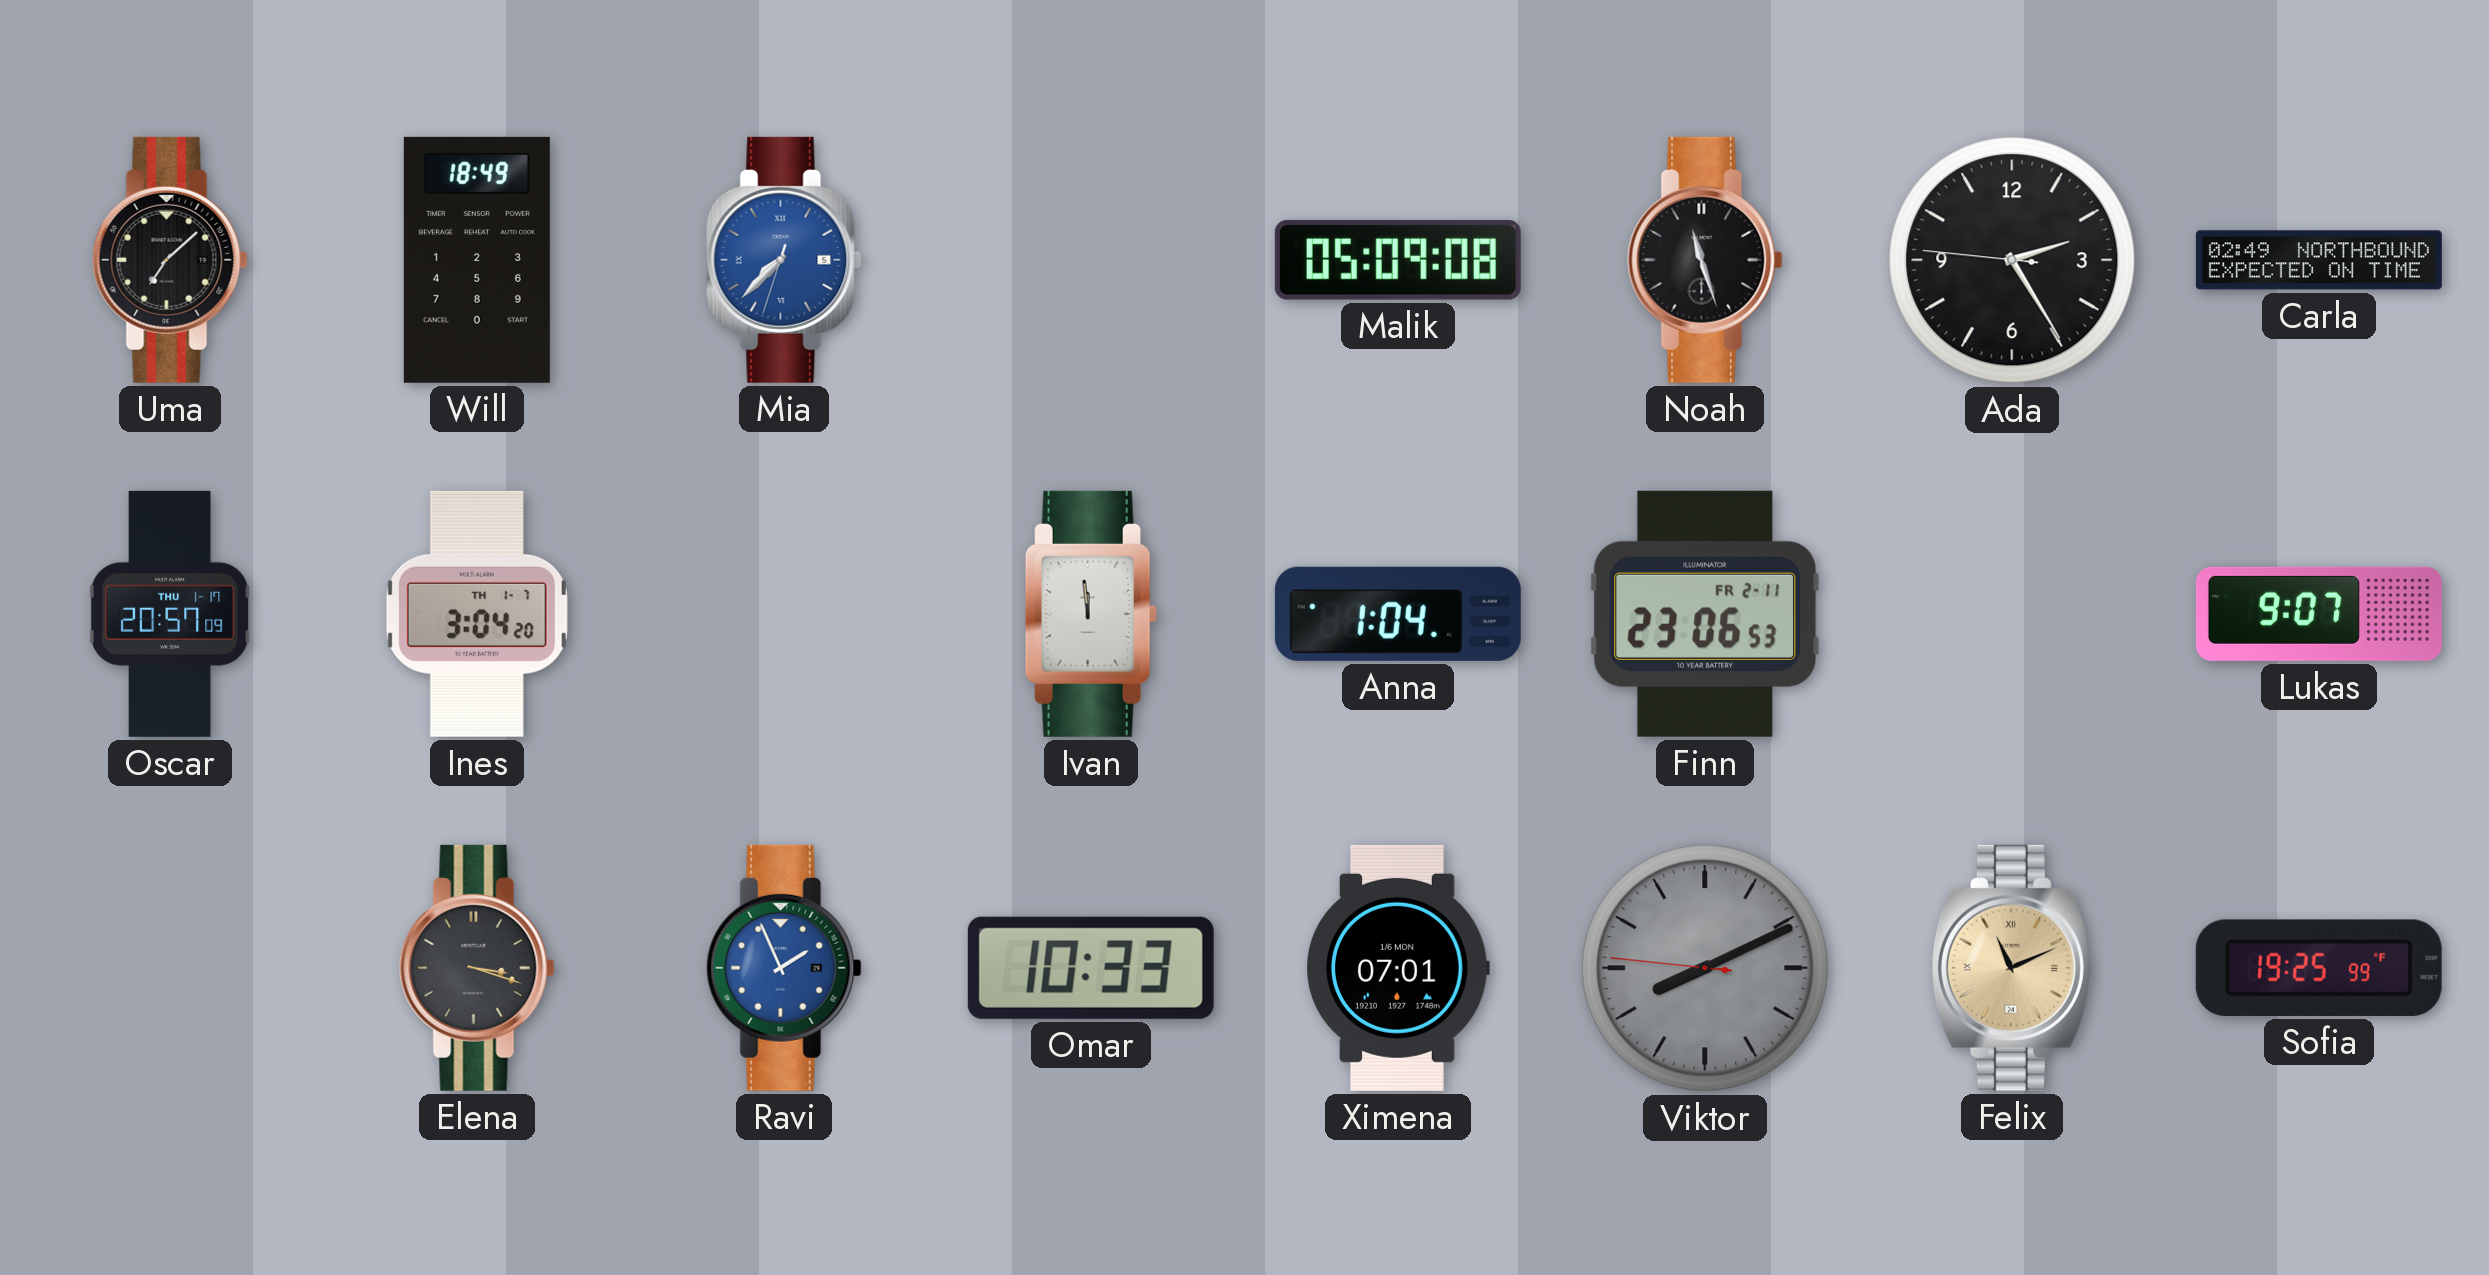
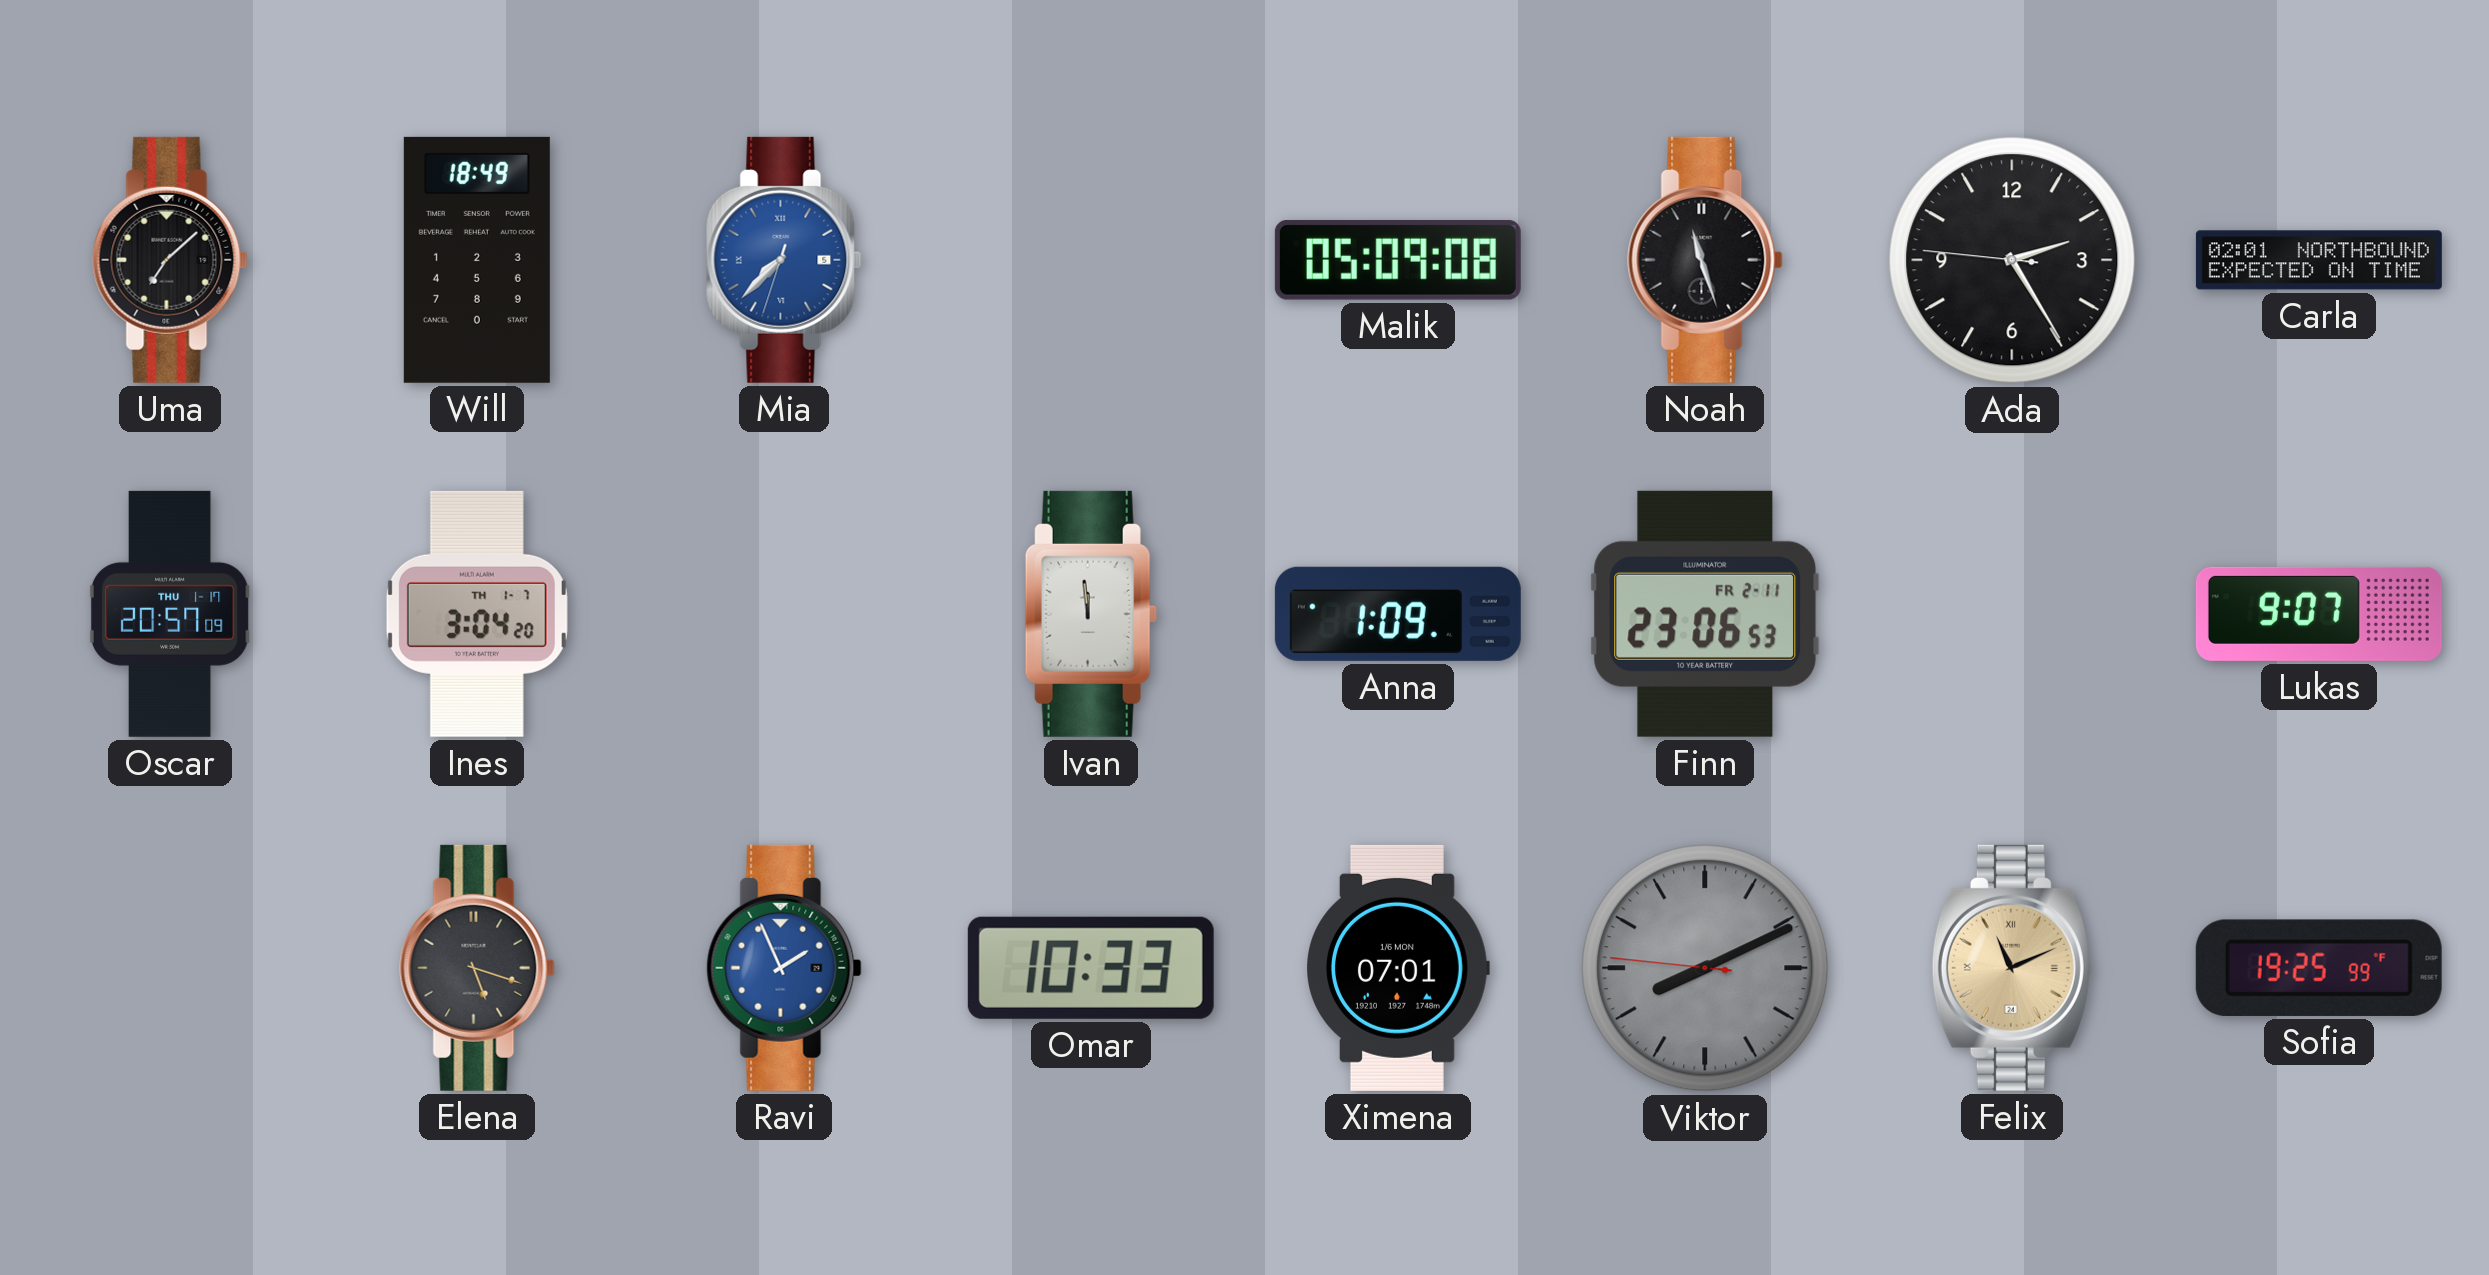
Carla: 02:49 -> 02:01 (2319, 260)
Anna: 1:04 -> 1:09 (1398, 614)
Elena: 3:18 -> 5:18 (477, 968)
